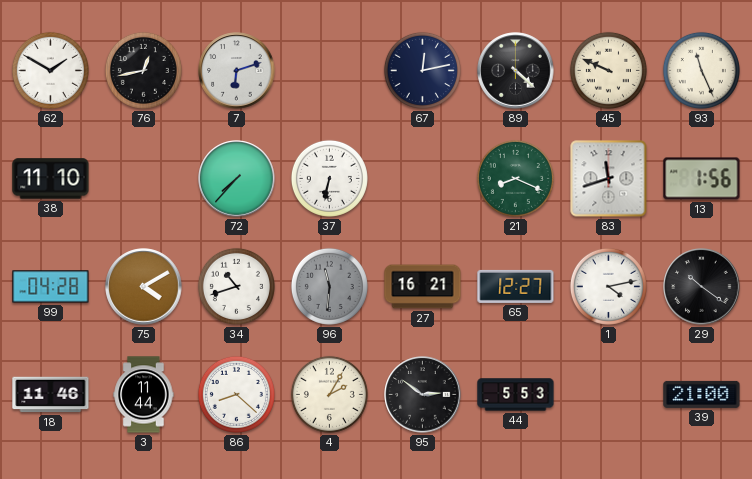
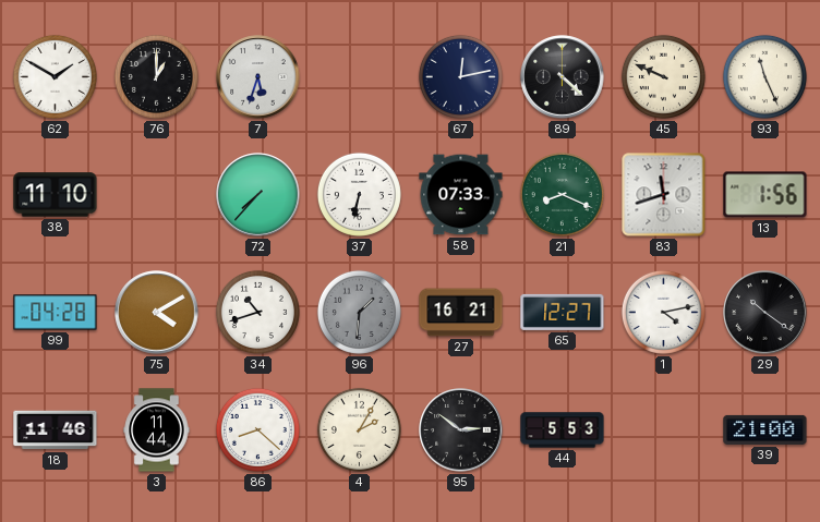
76: 12:43 -> 1:00 (156, 76)
7: 6:12 -> 5:33 (258, 77)
58: none -> 07:33 (461, 195)
96: 11:31 -> 1:31 (359, 312)
